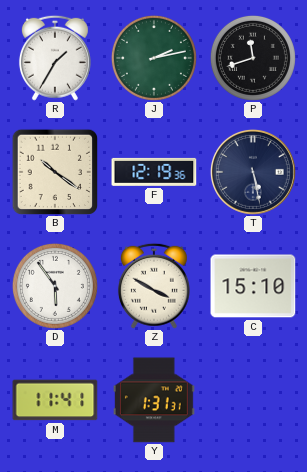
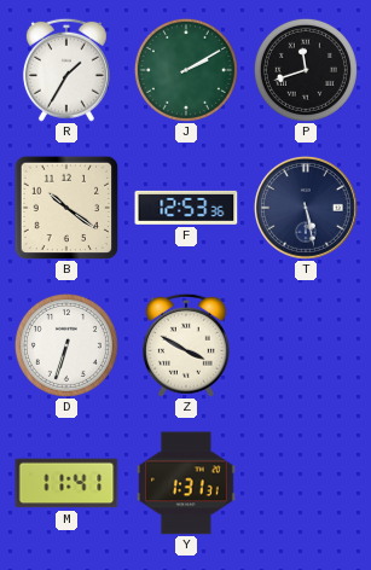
J: 2:13 -> 2:10 (186, 70)
F: 12:19 -> 12:53 (186, 208)
D: 5:54 -> 6:33 (66, 345)
C: 15:10 -> none (253, 286)
